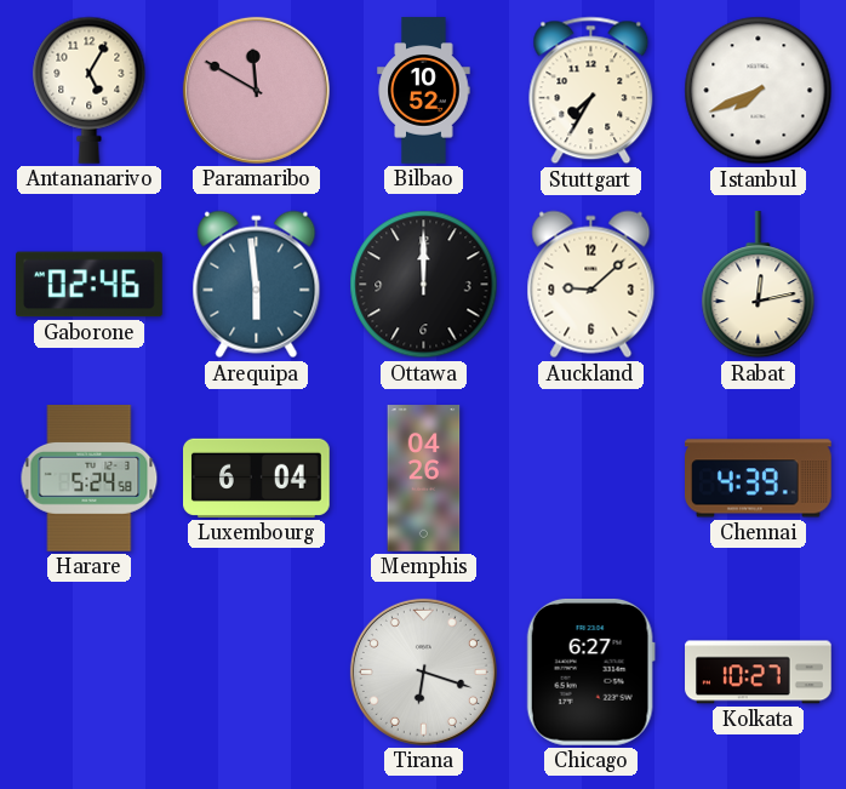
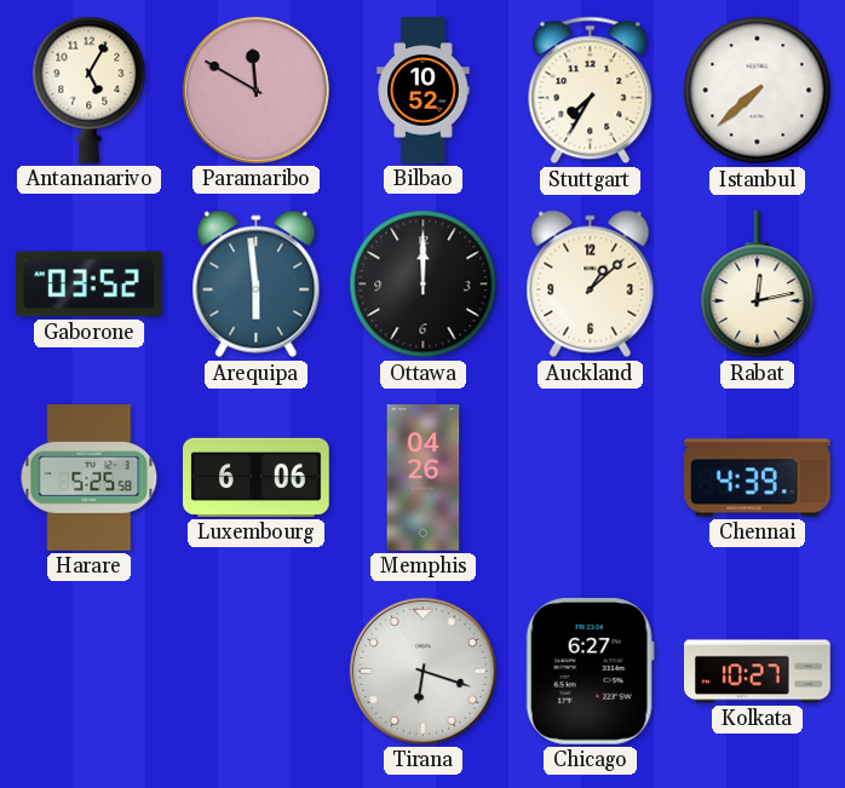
Istanbul: 7:41 -> 7:38 (758, 91)
Gaborone: 02:46 -> 03:52 (90, 284)
Auckland: 9:08 -> 1:08 (591, 284)
Harare: 5:24 -> 5:25 (90, 478)
Luxembourg: 6:04 -> 6:06 (257, 477)
